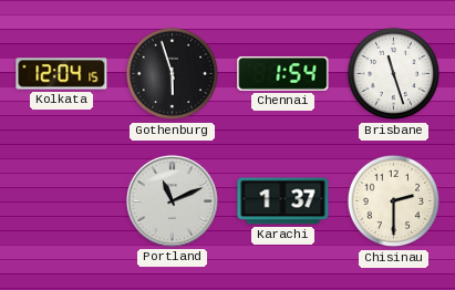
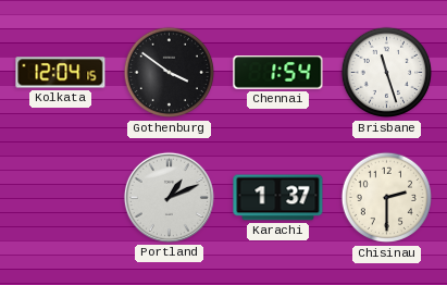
Gothenburg: 5:57 -> 3:51 (169, 73)
Portland: 11:11 -> 1:11 (169, 197)
